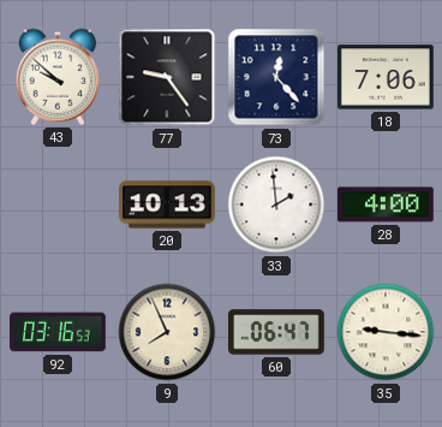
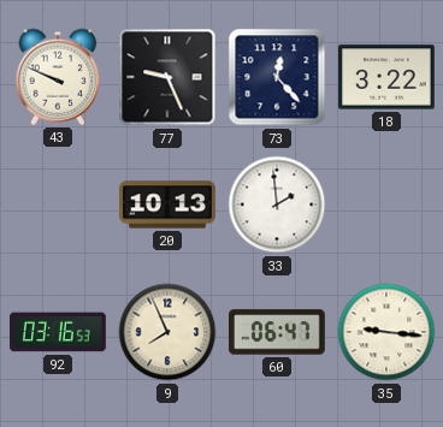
43: 9:52 -> 9:49 (58, 77)
77: 9:24 -> 9:26 (167, 77)
18: 7:06 -> 3:22 (388, 77)
28: 4:00 -> none (387, 204)
